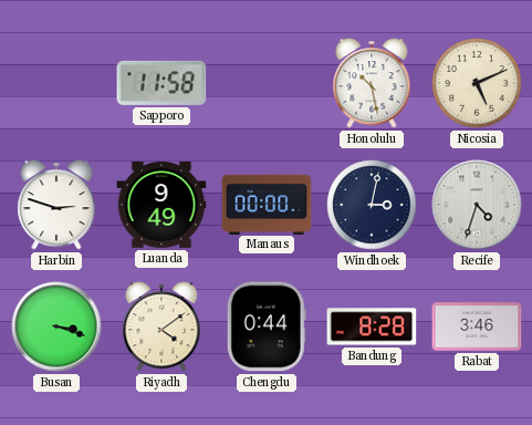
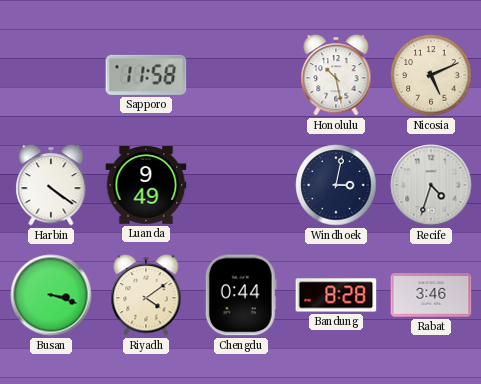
Harbin: 2:48 -> 4:21 (51, 185)
Manaus: 00:00 -> none (267, 204)
